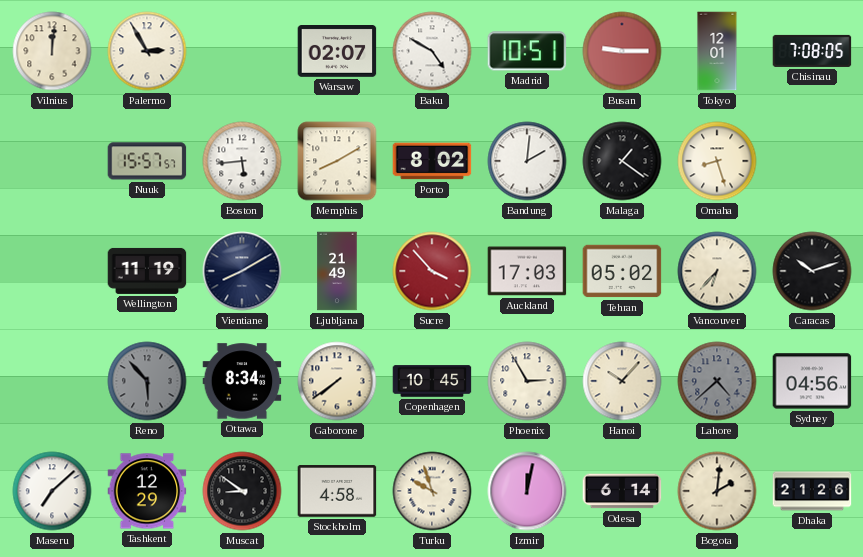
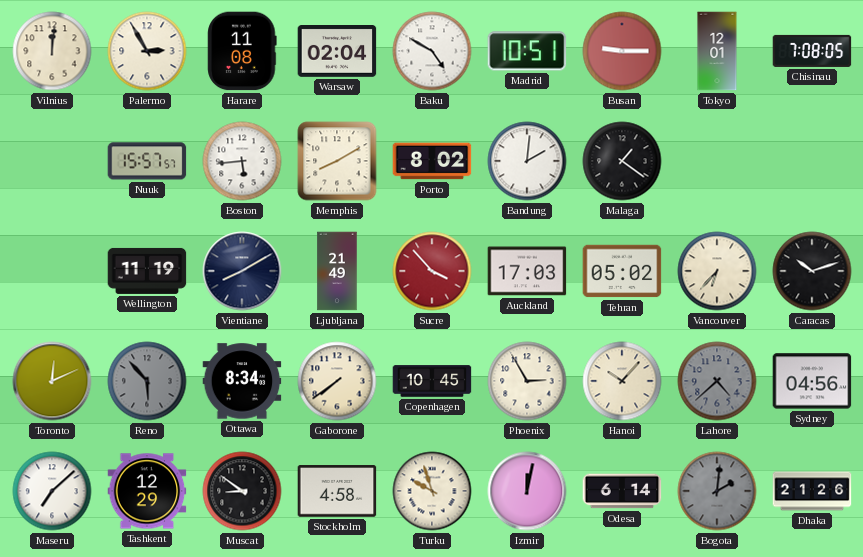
Harare: none -> 11:08 (242, 51)
Warsaw: 02:07 -> 02:04 (337, 52)
Omaha: 8:27 -> none (717, 161)
Toronto: none -> 12:11 (52, 381)
Bogota dial: cream -> grey (717, 491)
